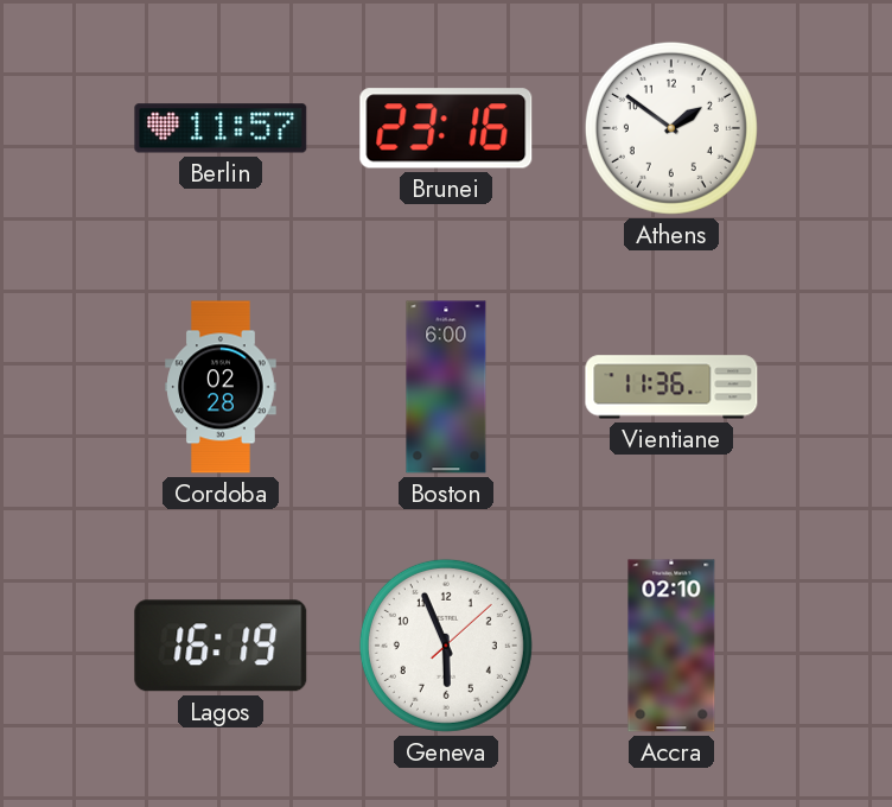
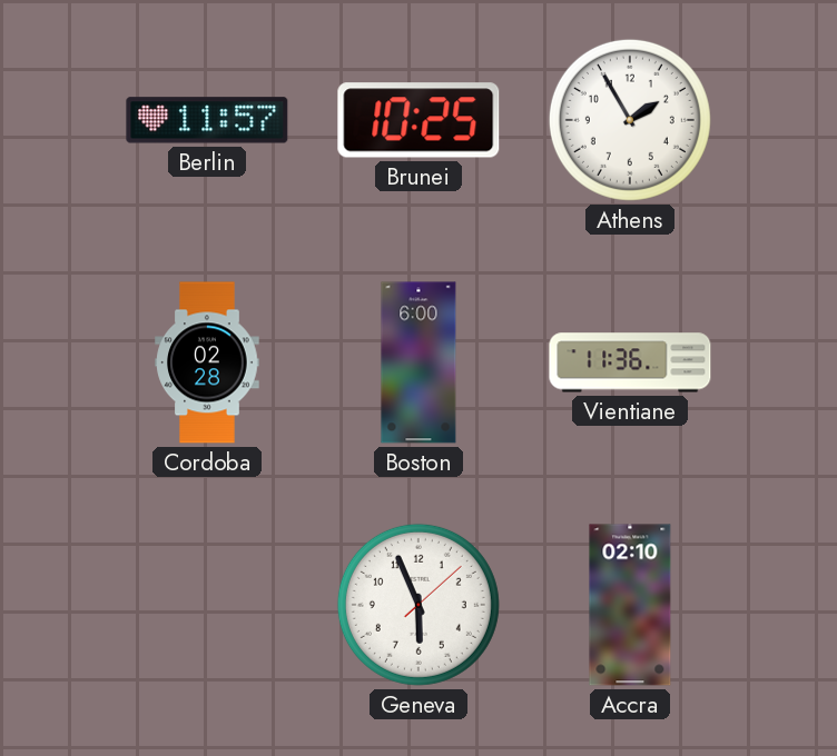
Brunei: 23:16 -> 10:25 (418, 120)
Athens: 1:51 -> 1:55 (630, 120)
Lagos: 16:19 -> none (221, 646)
